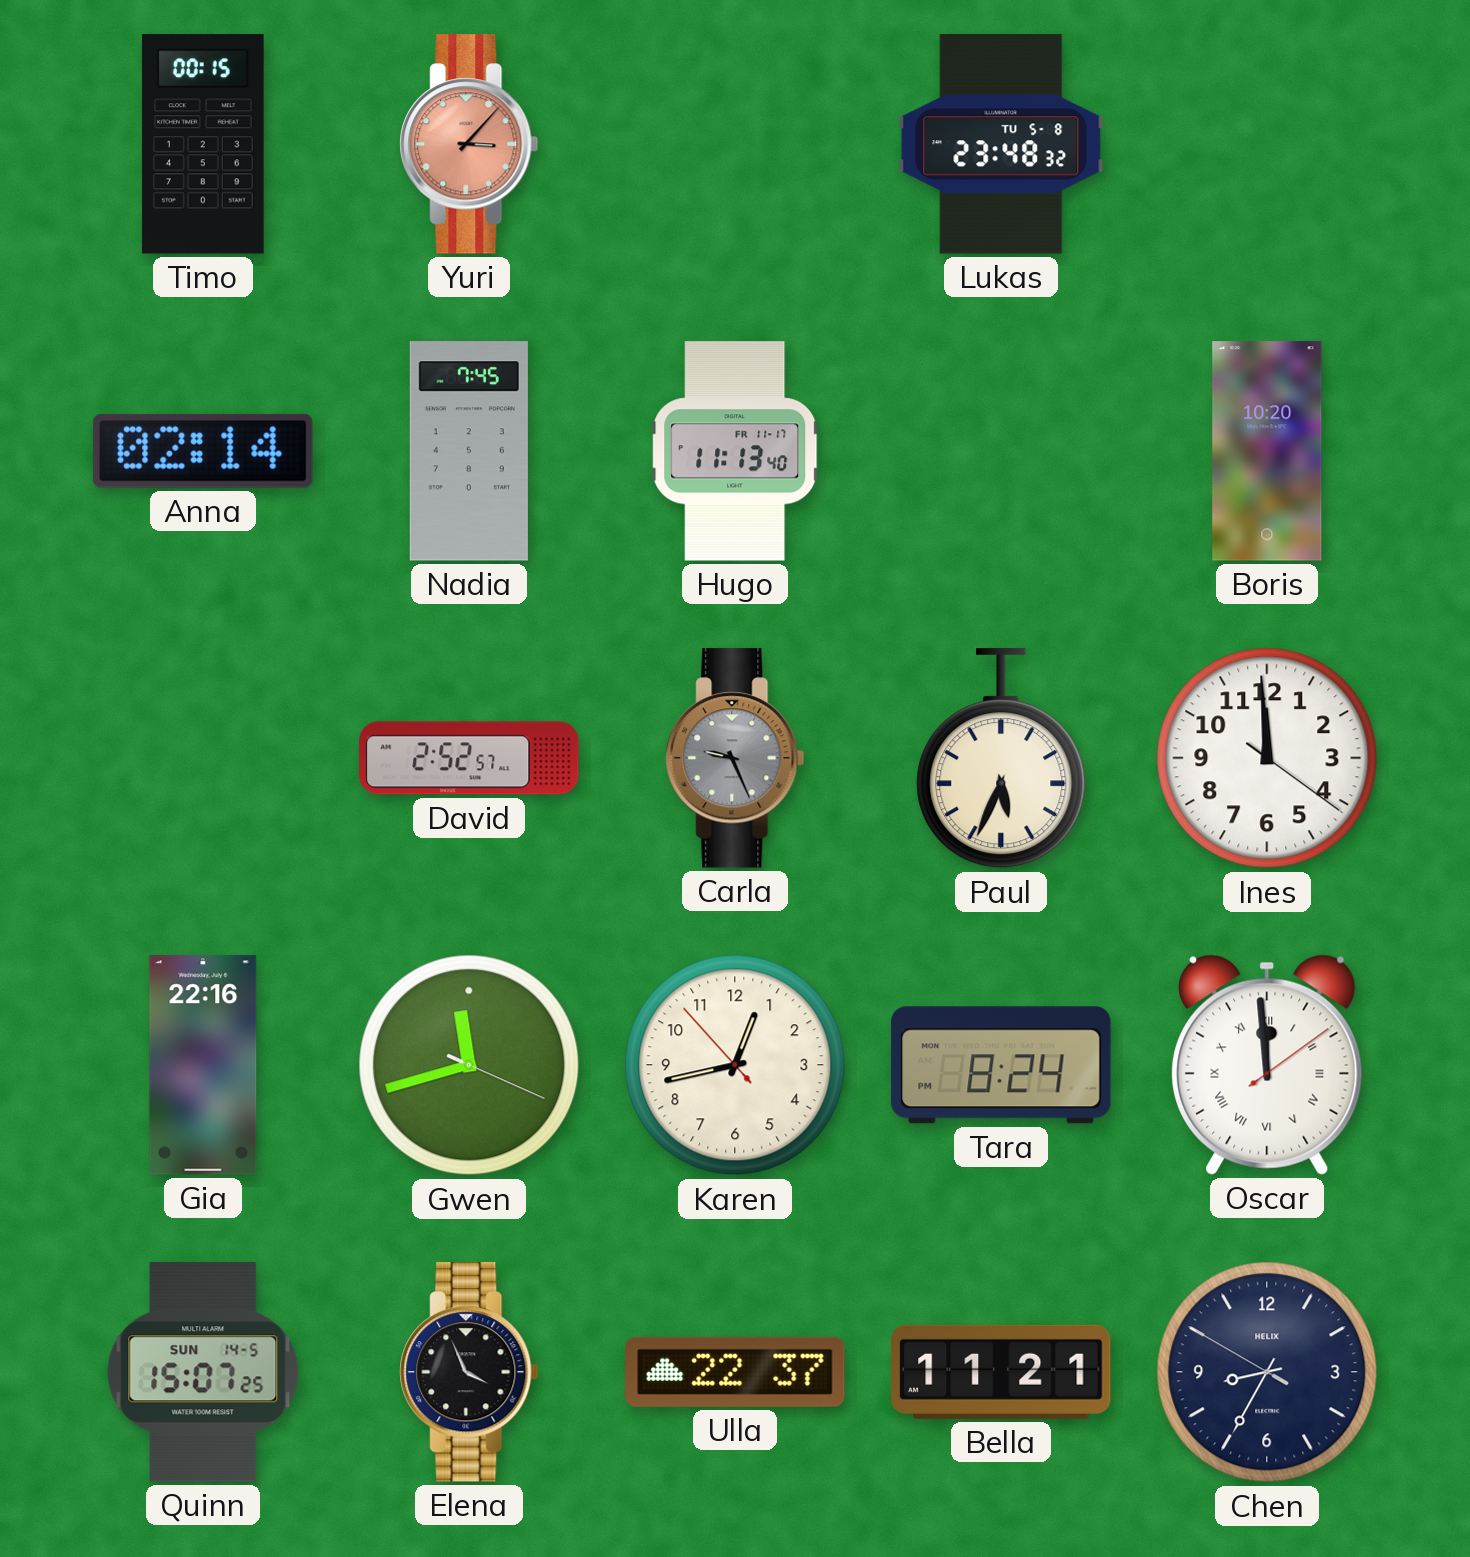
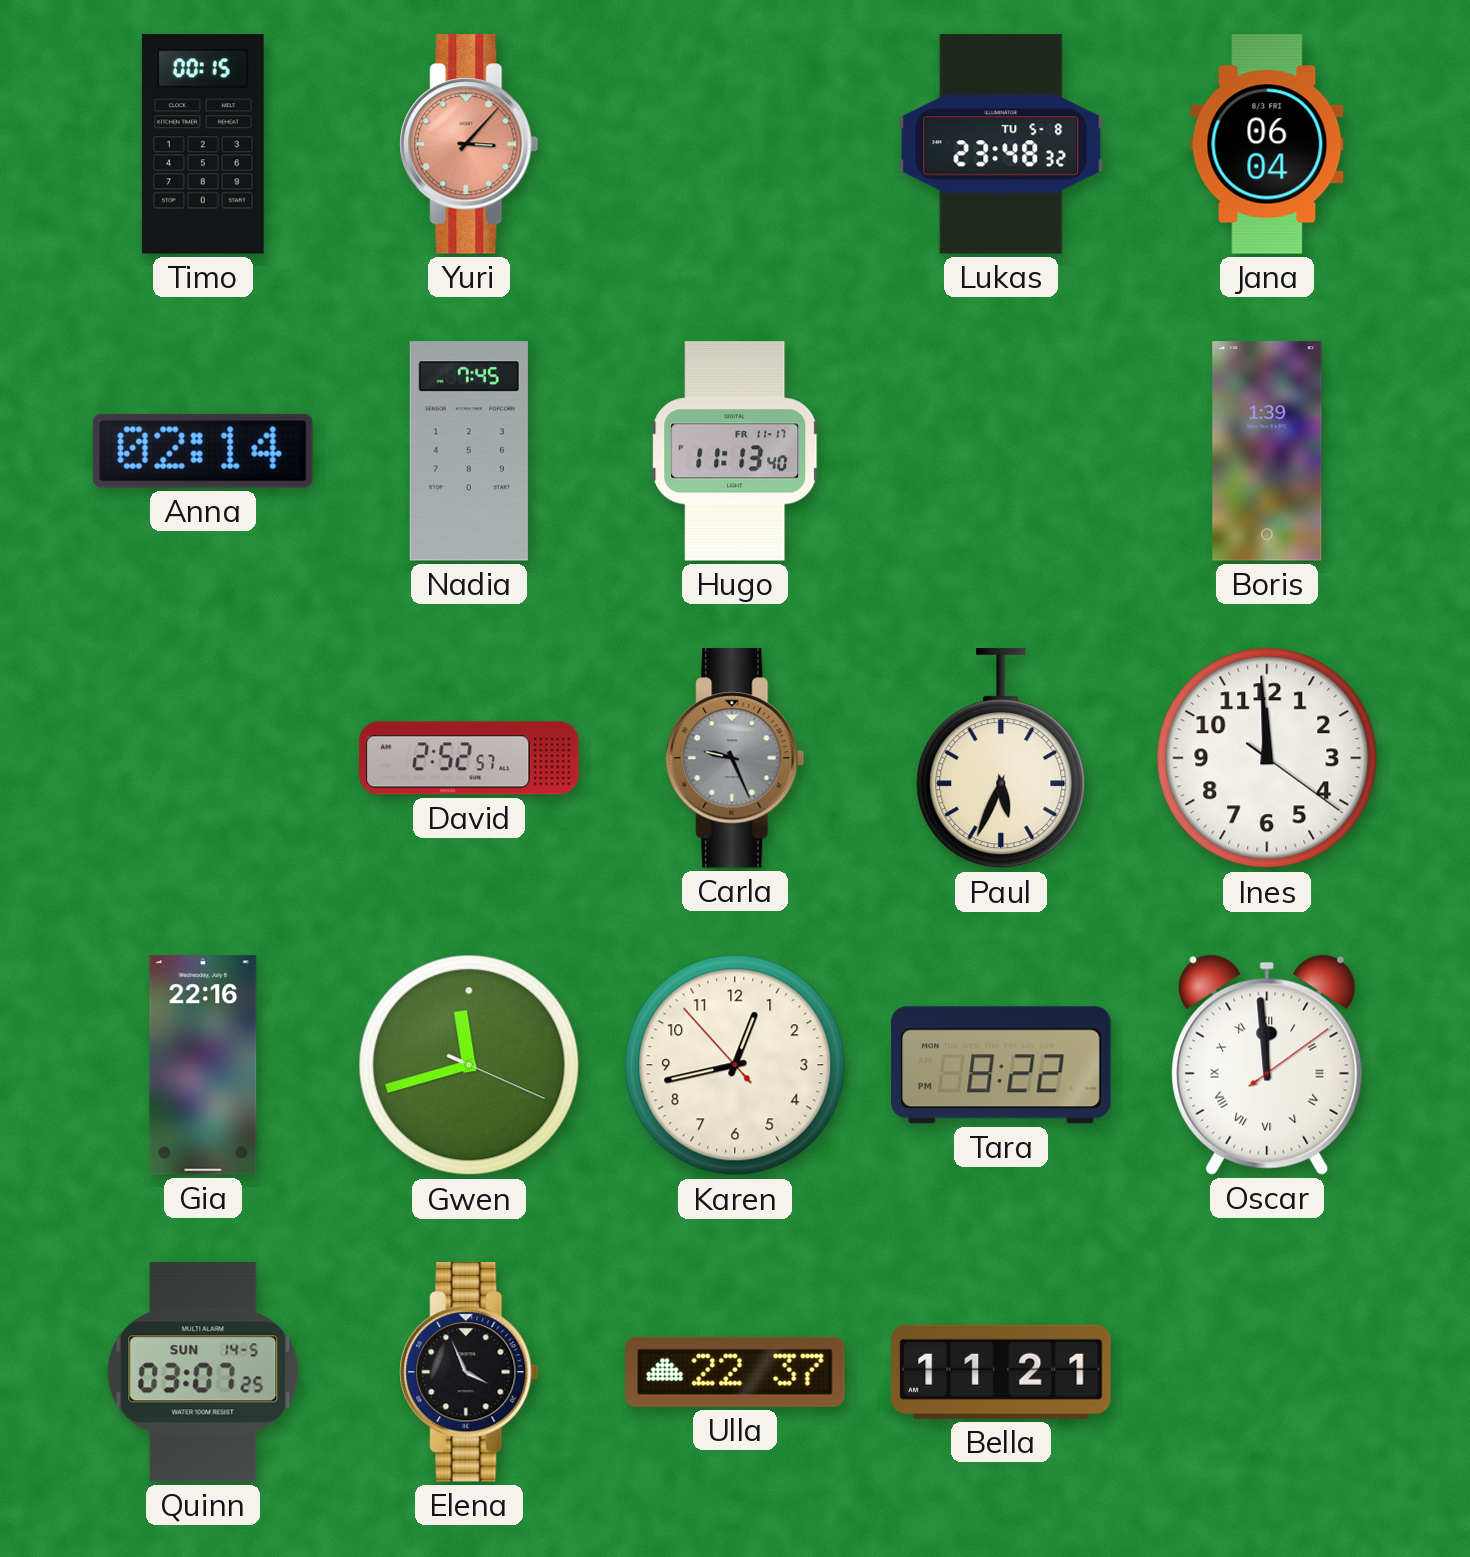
Jana: none -> 06:04 (1267, 144)
Boris: 10:20 -> 1:39 (1267, 451)
Tara: 8:24 -> 8:22 (1001, 1065)
Quinn: 15:07 -> 03:07 (203, 1372)
Chen: 8:34 -> none (1267, 1372)
